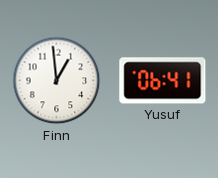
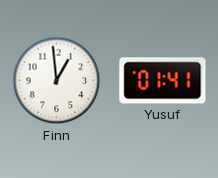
Yusuf: 06:41 -> 01:41 (163, 81)
